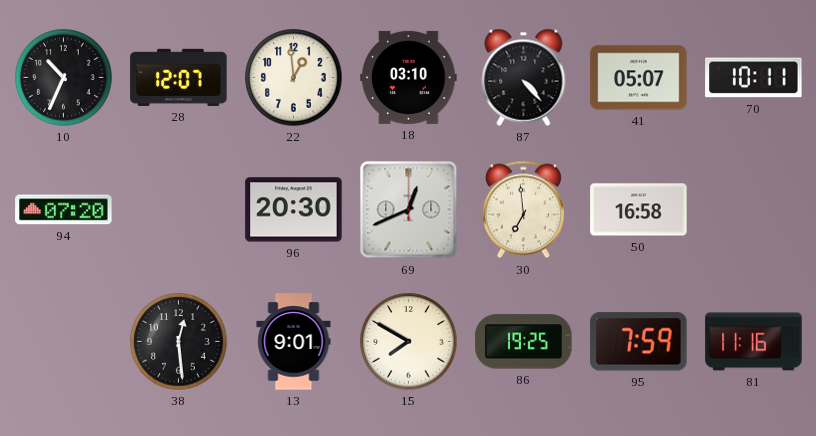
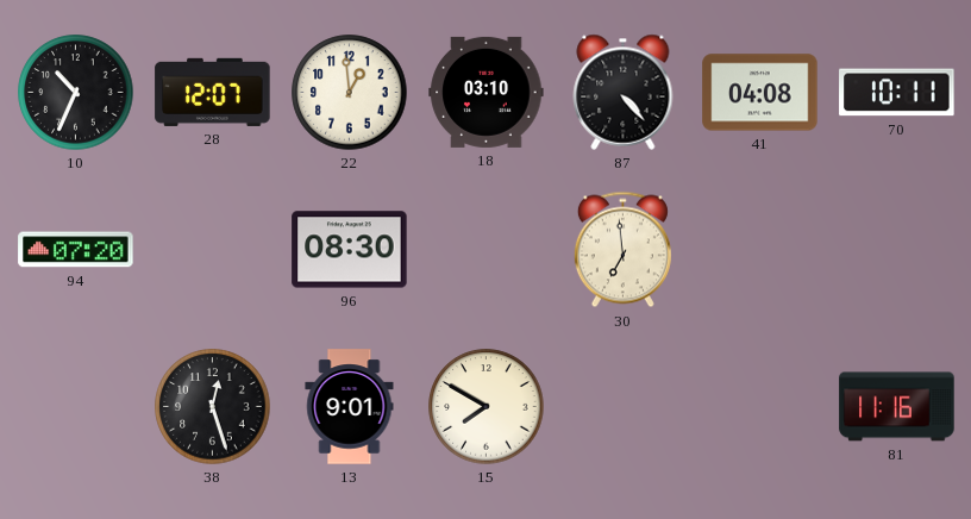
41: 05:07 -> 04:08 (760, 93)
96: 20:30 -> 08:30 (350, 250)
69: 12:41 -> none (409, 210)
50: 16:58 -> none (639, 210)
38: 12:29 -> 12:27 (213, 407)
86: 19:25 -> none (524, 342)
95: 7:59 -> none (639, 342)
